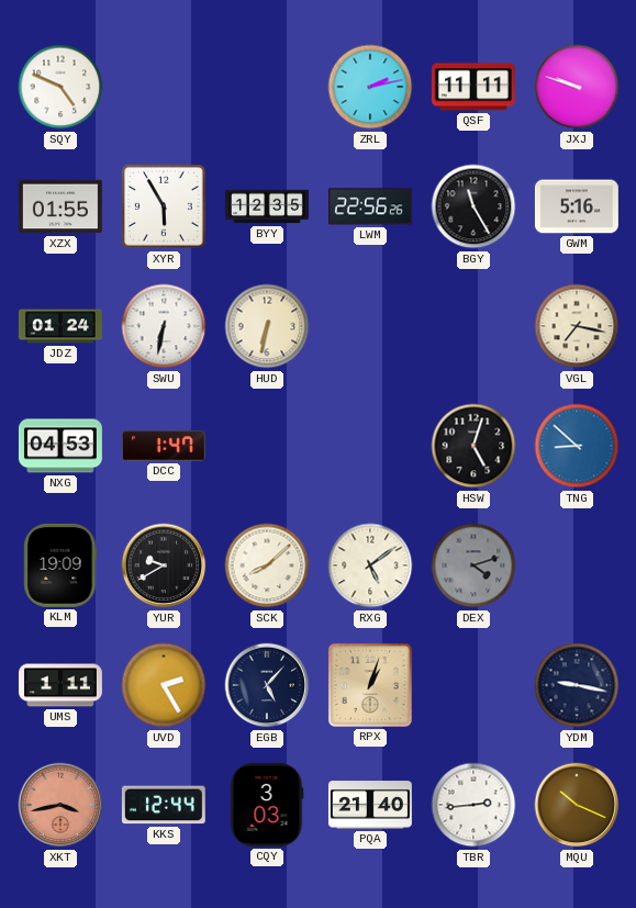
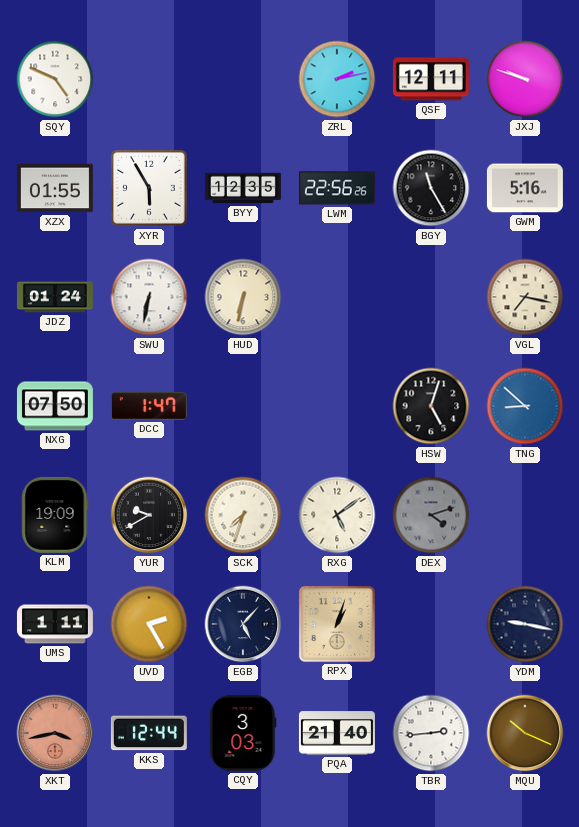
QSF: 11:11 -> 12:11 (431, 79)
NXG: 04:53 -> 07:50 (55, 406)
SCK: 8:08 -> 7:33 (243, 515)
